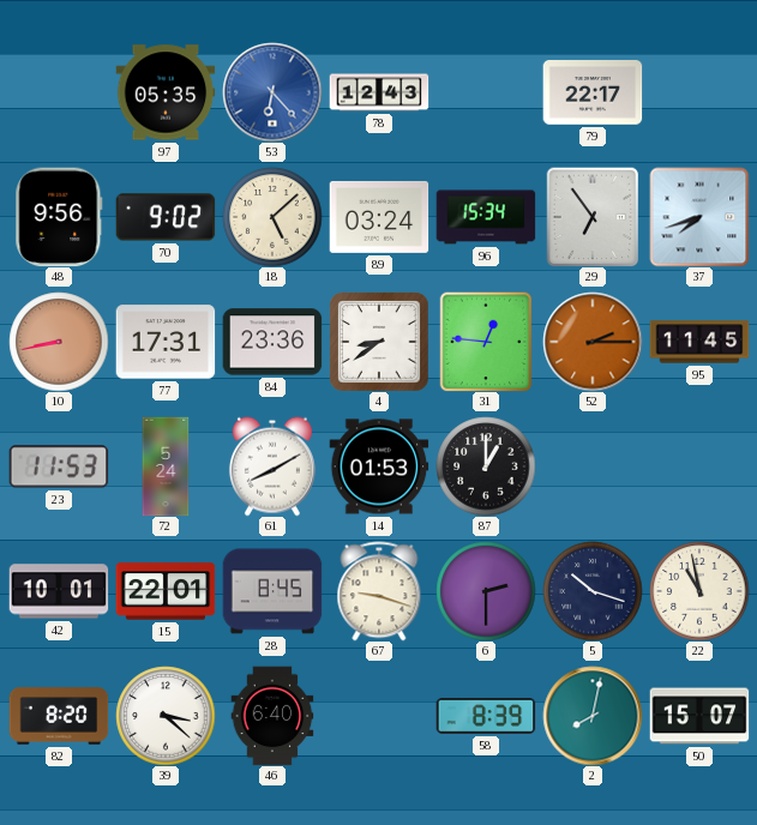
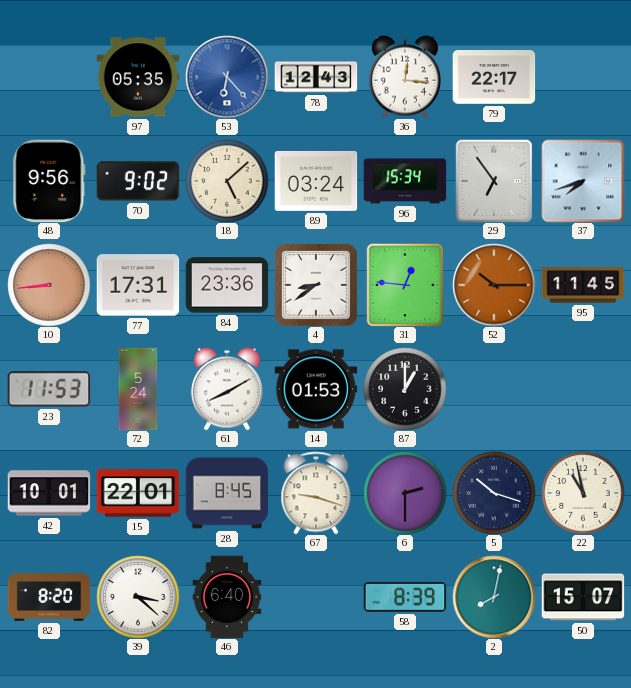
36: none -> 12:16 (405, 77)
10: 8:43 -> 8:44 (49, 285)
52: 2:15 -> 10:15 (494, 285)
